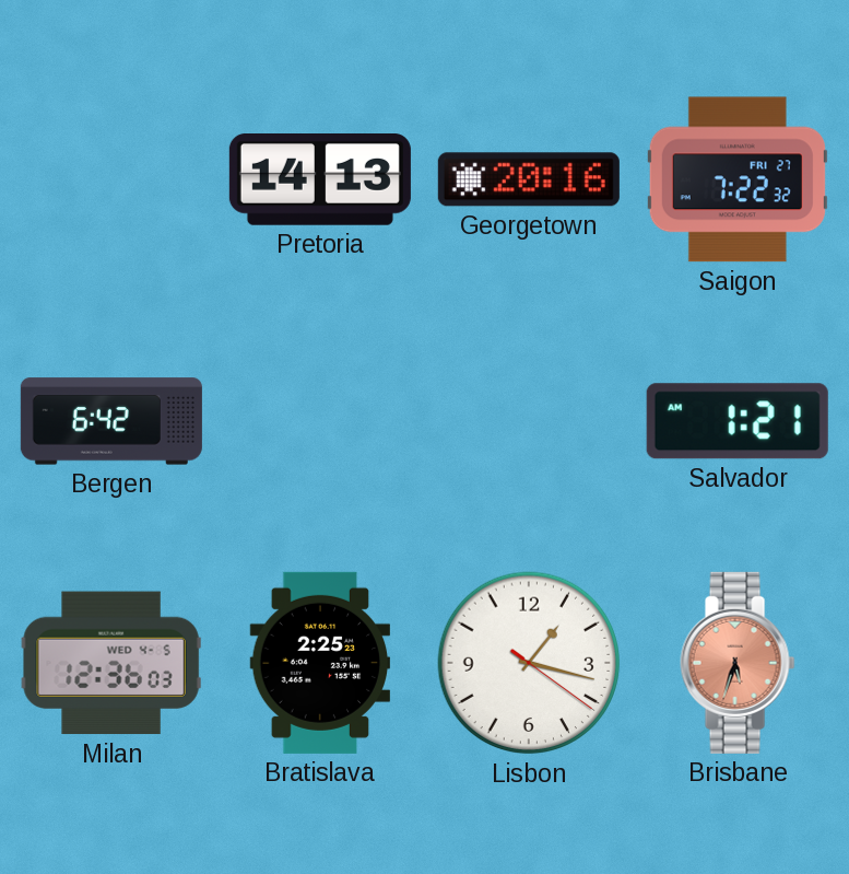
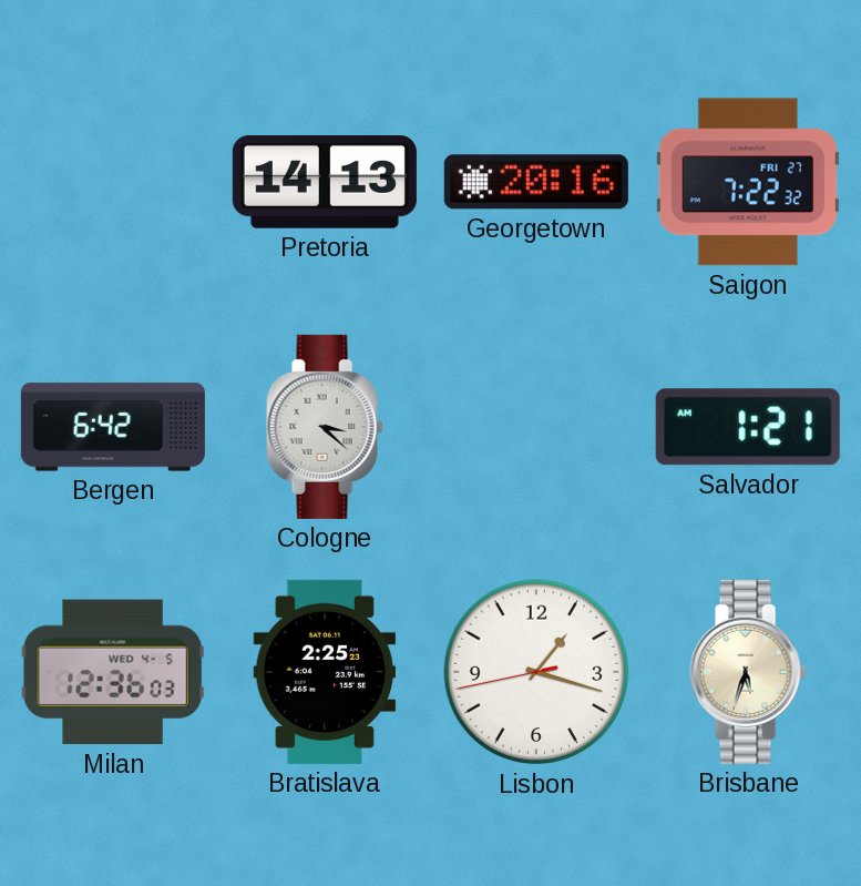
Cologne: none -> 3:22 (325, 427)
Lisbon: 1:17:21 -> 1:17:43 (536, 672)
Brisbane dial: salmon -> cream (748, 672)
